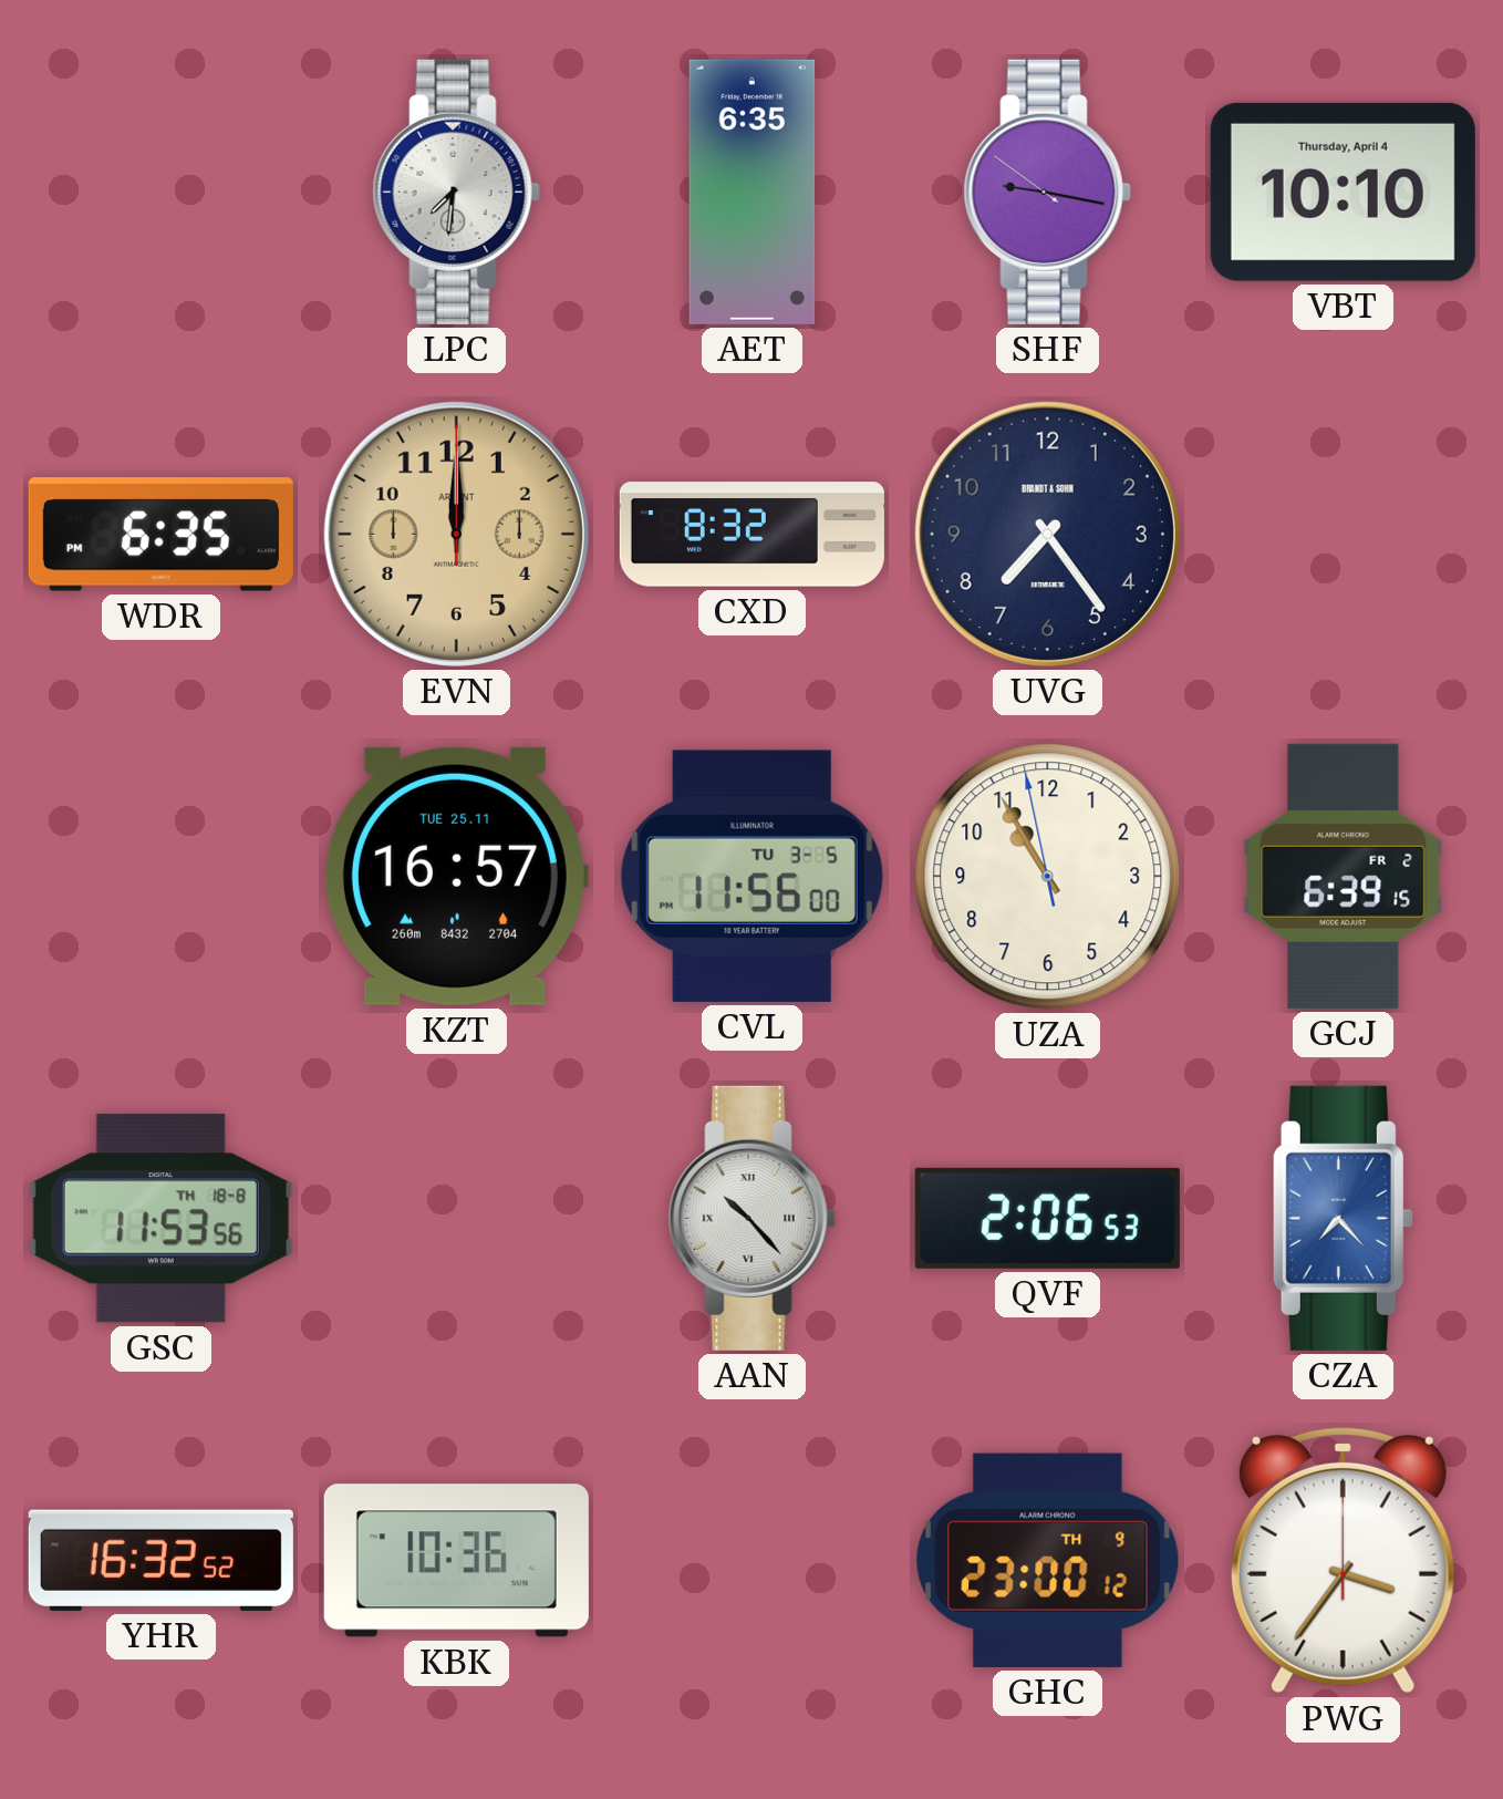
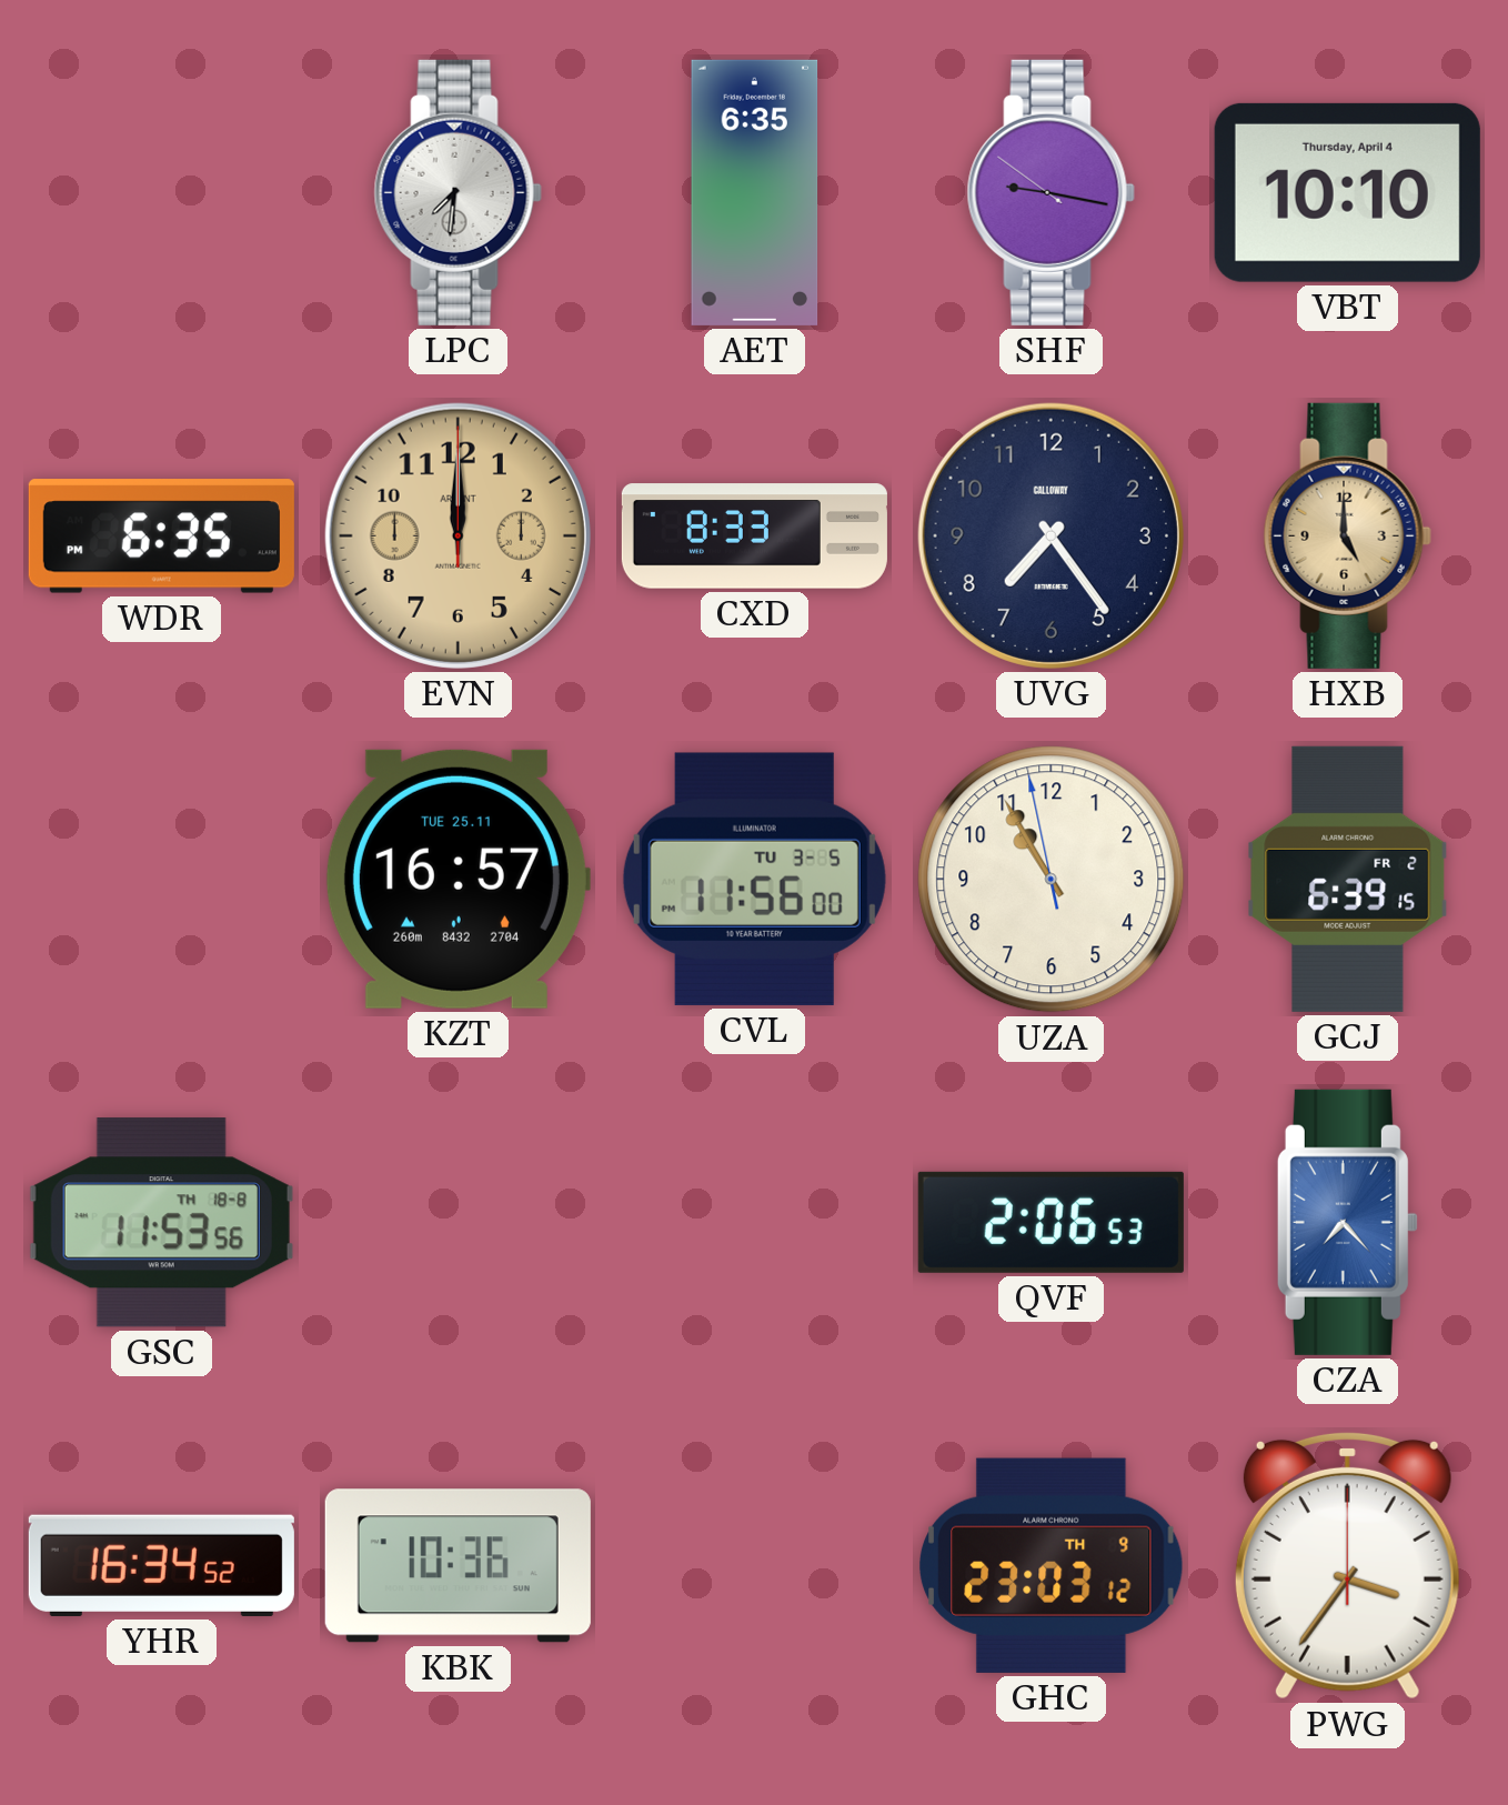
CXD: 8:32 -> 8:33 (754, 537)
UVG brand: BRANDT & SOHN -> CALLOWAY (1050, 535)
HXB: none -> 5:00 (1347, 535)
AAN: 10:23 -> none (751, 1218)
YHR: 16:32 -> 16:34 (161, 1565)
GHC: 23:00 -> 23:03 (1052, 1565)
